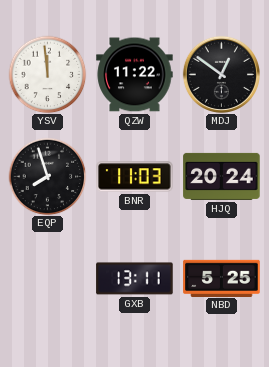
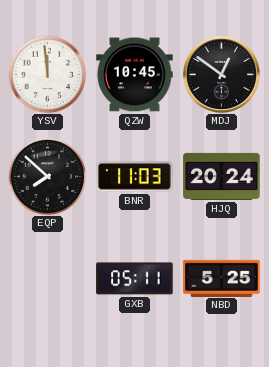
QZW: 11:22 -> 10:45 (135, 75)
EQP: 7:57 -> 7:52 (47, 176)
GXB: 13:11 -> 05:11 (135, 279)
